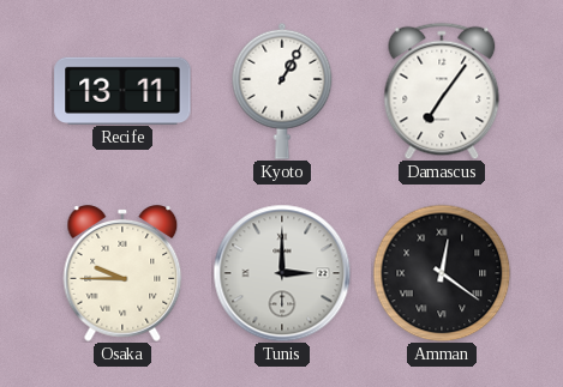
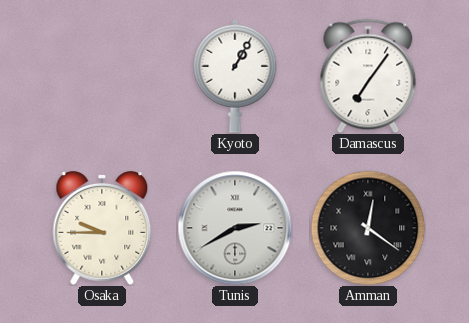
Recife: 13:11 -> none (122, 90)
Tunis: 3:00 -> 2:40 (235, 228)
